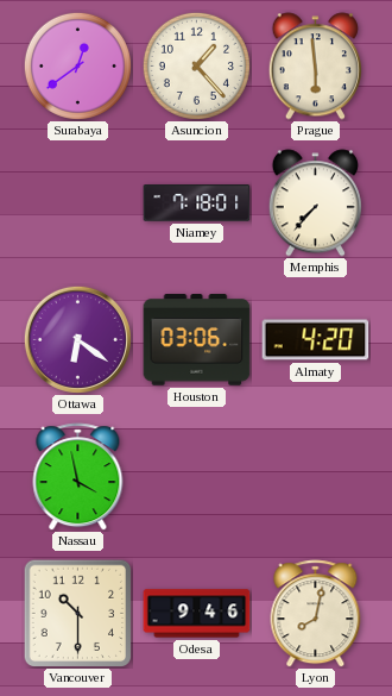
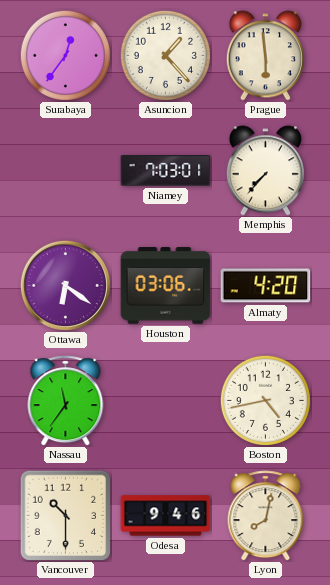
Surabaya: 12:39 -> 12:36 (65, 55)
Niamey: 7:18 -> 7:03 (166, 171)
Nassau: 3:58 -> 11:36 (66, 401)
Boston: none -> 4:43 (265, 400)
